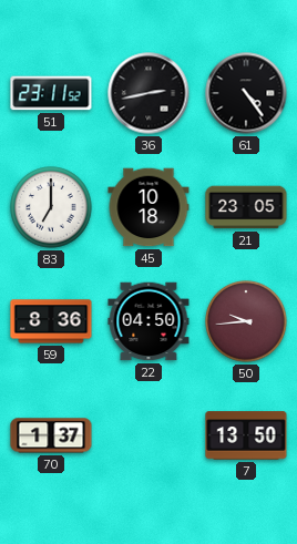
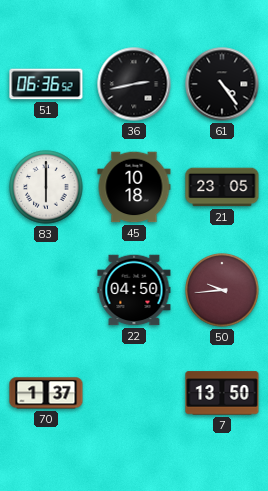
51: 23:11 -> 06:36 (46, 84)
83: 7:00 -> 6:00 (46, 187)
59: 8:36 -> none (51, 321)
